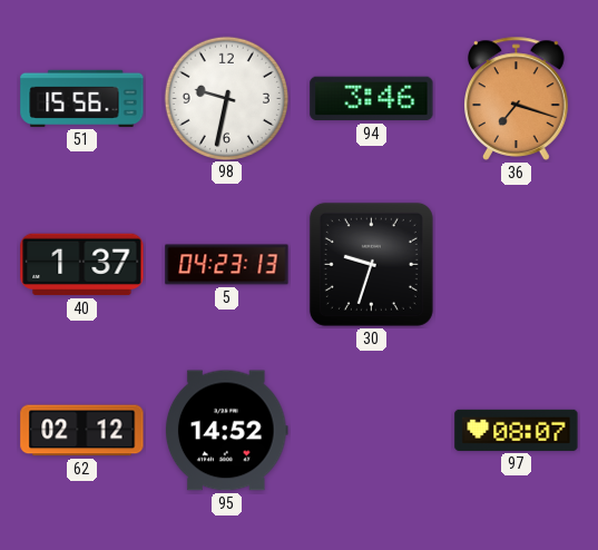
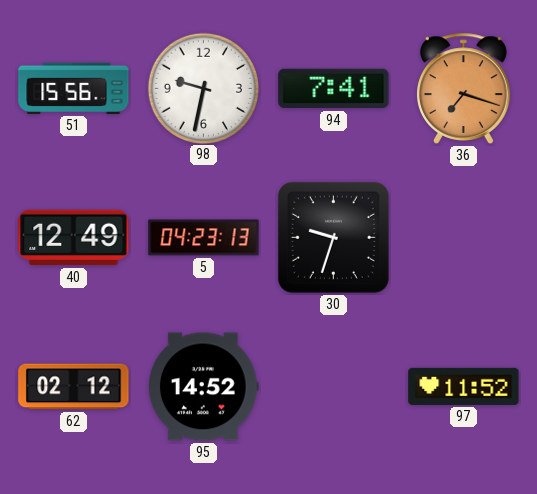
94: 3:46 -> 7:41 (334, 89)
40: 1:37 -> 12:49 (74, 238)
97: 08:07 -> 11:52 (464, 386)
